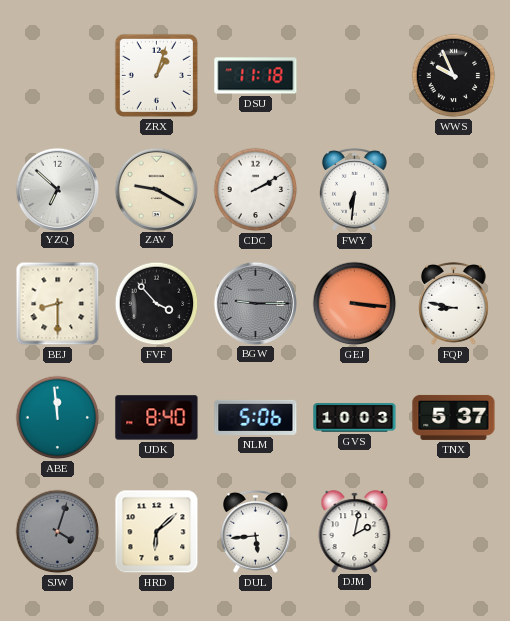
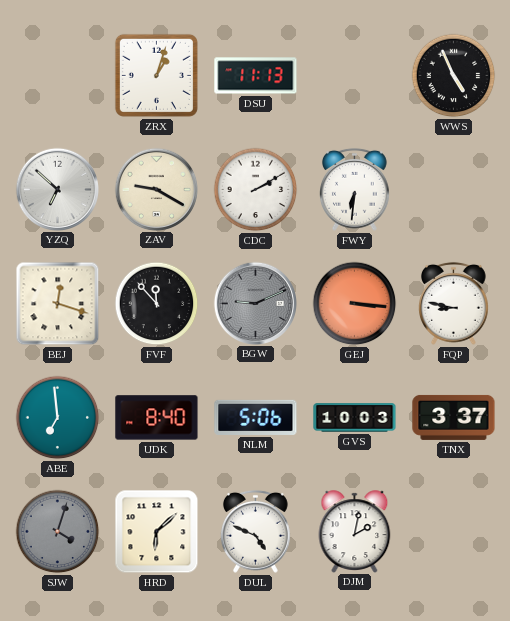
DSU: 11:18 -> 11:13 (256, 76)
WWS: 9:56 -> 4:56 (454, 76)
BEJ: 8:30 -> 12:18 (58, 304)
FVF: 3:53 -> 11:53 (157, 304)
BGW: 9:15 -> 9:11 (255, 303)
ABE: 11:59 -> 6:59 (58, 418)
TNX: 5:37 -> 3:37 (454, 417)
DUL: 5:44 -> 4:49 (256, 531)
